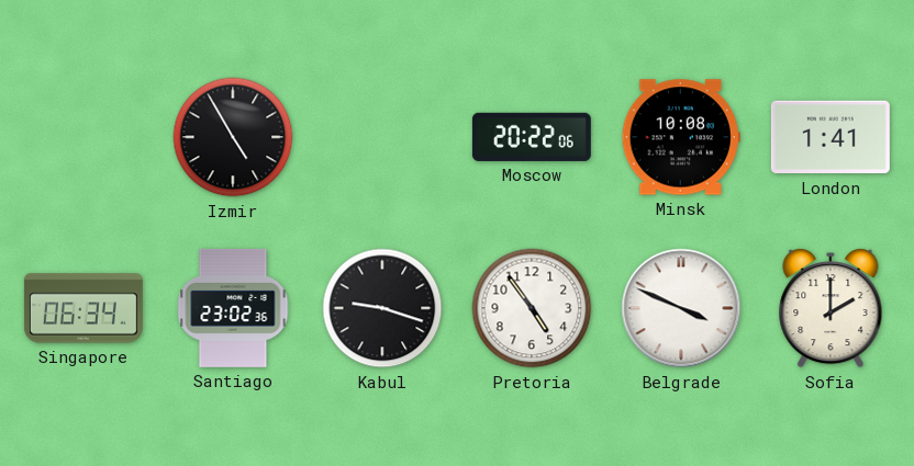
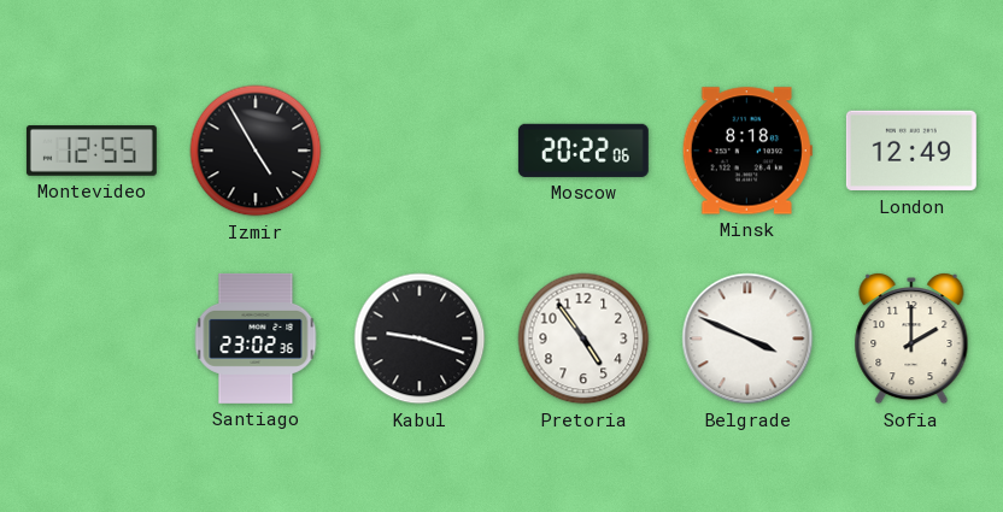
Montevideo: none -> 12:55 (92, 152)
Minsk: 10:08 -> 8:18 (747, 151)
London: 1:41 -> 12:49 (911, 151)
Singapore: 06:34 -> none (83, 308)
